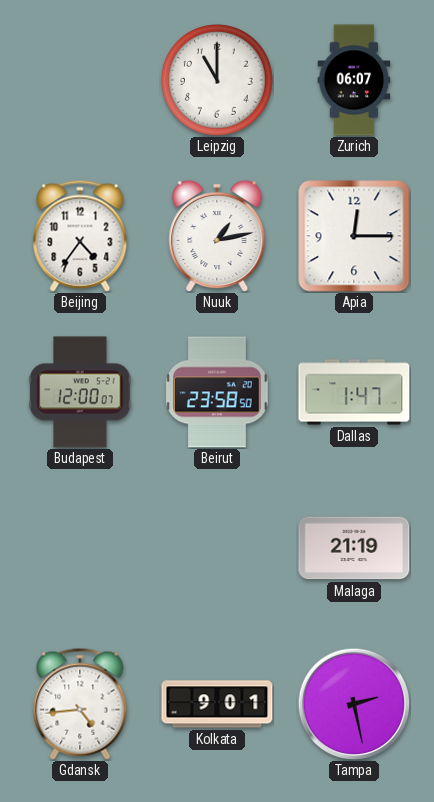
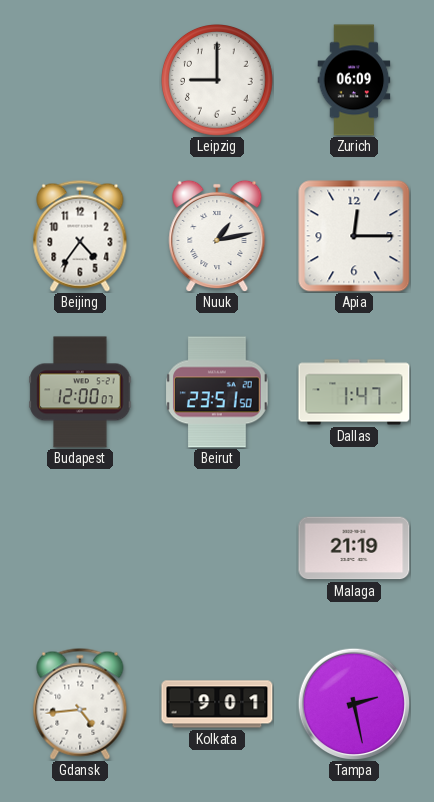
Leipzig: 11:00 -> 9:00 (218, 81)
Zurich: 06:07 -> 06:09 (354, 80)
Beirut: 23:58 -> 23:51 (217, 392)
